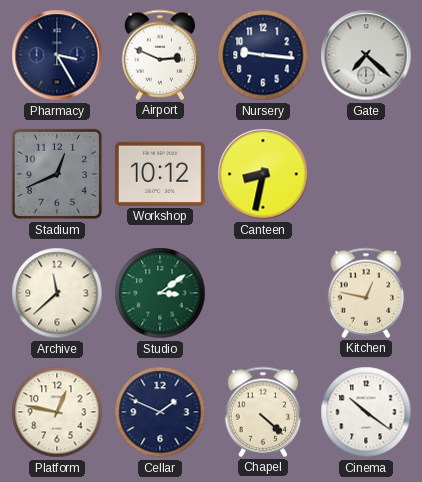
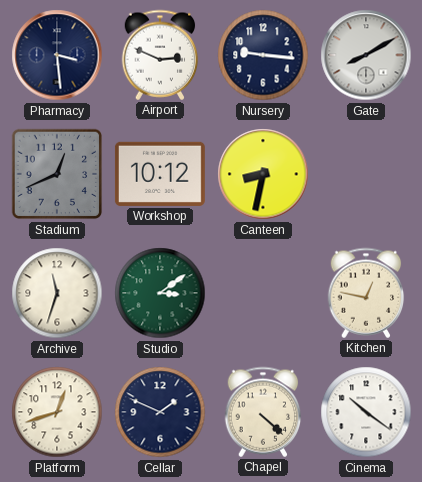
Pharmacy: 3:25 -> 3:29 (57, 55)
Gate: 7:22 -> 8:10 (366, 55)
Archive: 11:38 -> 11:33 (57, 293)
Platform: 12:47 -> 12:42 (57, 412)
